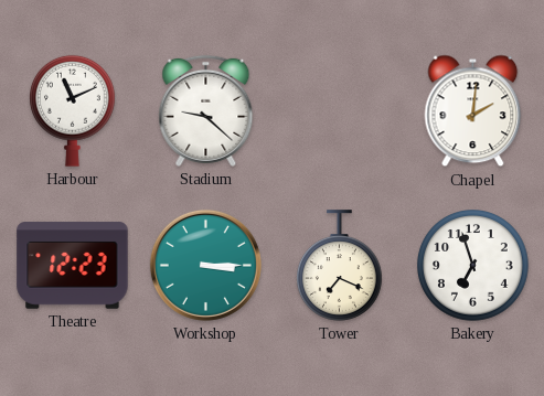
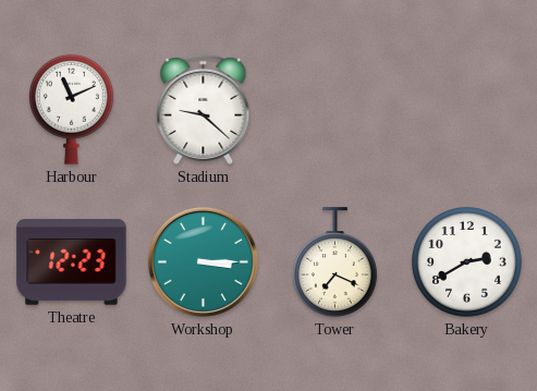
Chapel: 2:01 -> none (473, 111)
Bakery: 6:57 -> 2:40 (467, 262)
